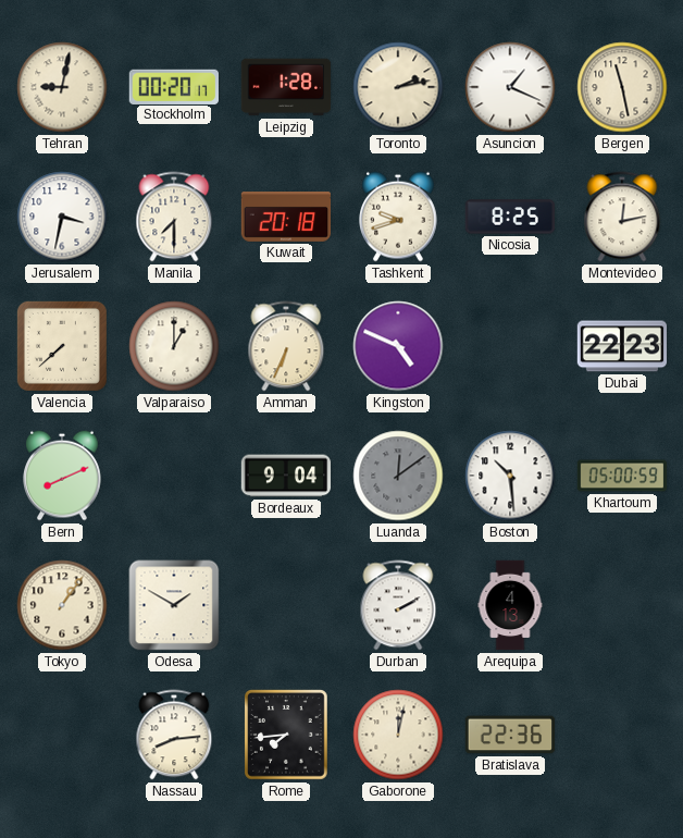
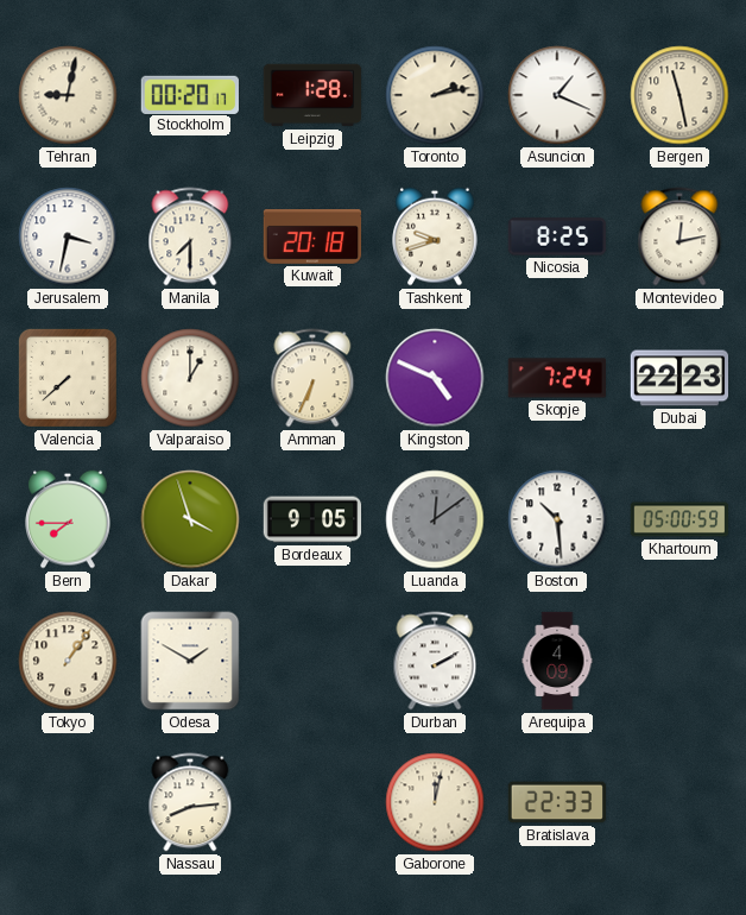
Skopje: none -> 7:24 (556, 378)
Bern: 8:11 -> 7:45 (69, 519)
Dakar: none -> 3:57 (190, 519)
Bordeaux: 9:04 -> 9:05 (312, 519)
Arequipa: 4:13 -> 4:09 (557, 661)
Rome: 7:44 -> none (287, 735)
Bratislava: 22:36 -> 22:33 (557, 802)
